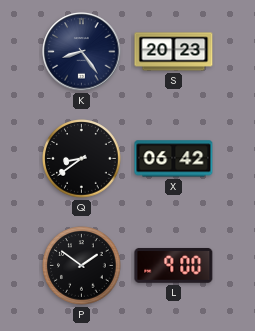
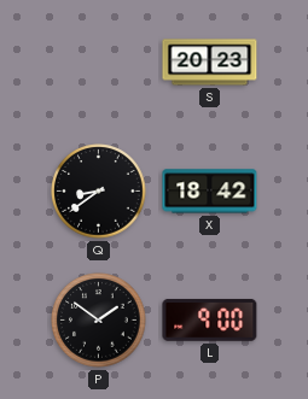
K: 8:24 -> none (82, 52)
X: 06:42 -> 18:42 (210, 192)
